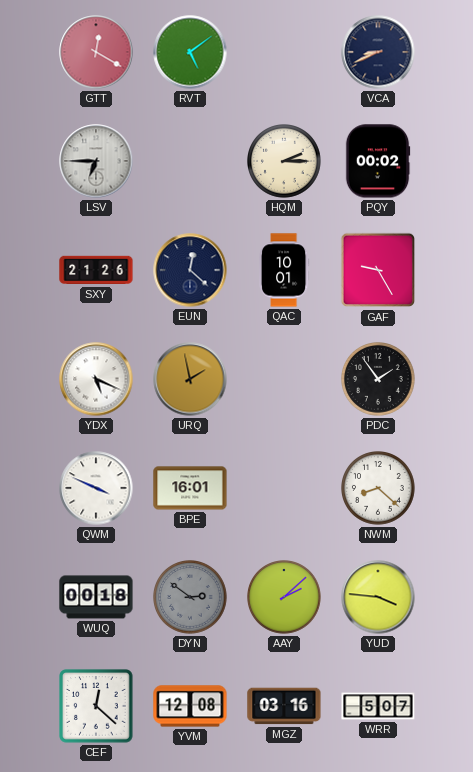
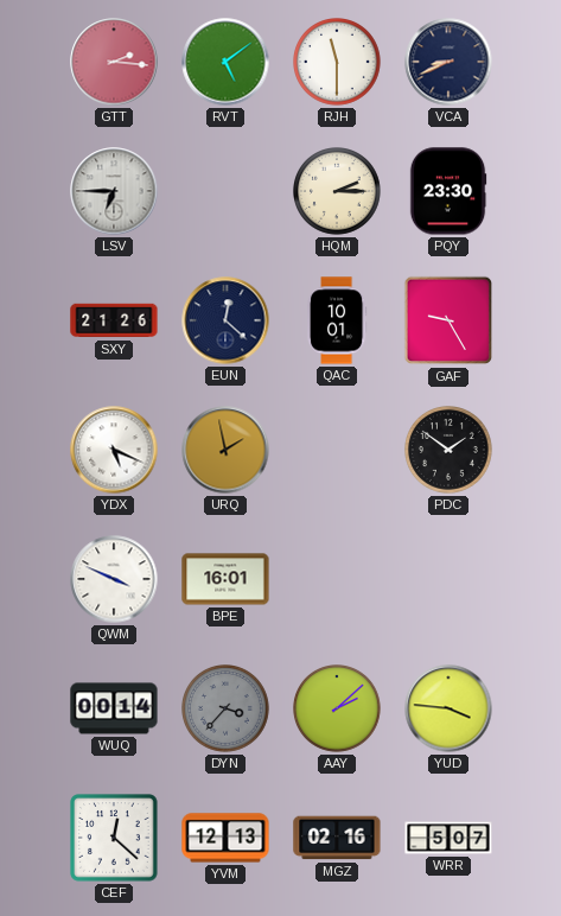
GTT: 12:20 -> 2:16 (114, 62)
RJH: none -> 11:30 (338, 63)
PQY: 00:02 -> 23:30 (448, 191)
PDC: 1:54 -> 1:51 (450, 451)
NWM: 8:22 -> none (379, 489)
WUQ: 00:18 -> 00:14 (114, 708)
DYN: 2:51 -> 3:37 (227, 710)
YVM: 12:08 -> 12:13 (225, 838)
MGZ: 03:16 -> 02:16 (337, 838)
